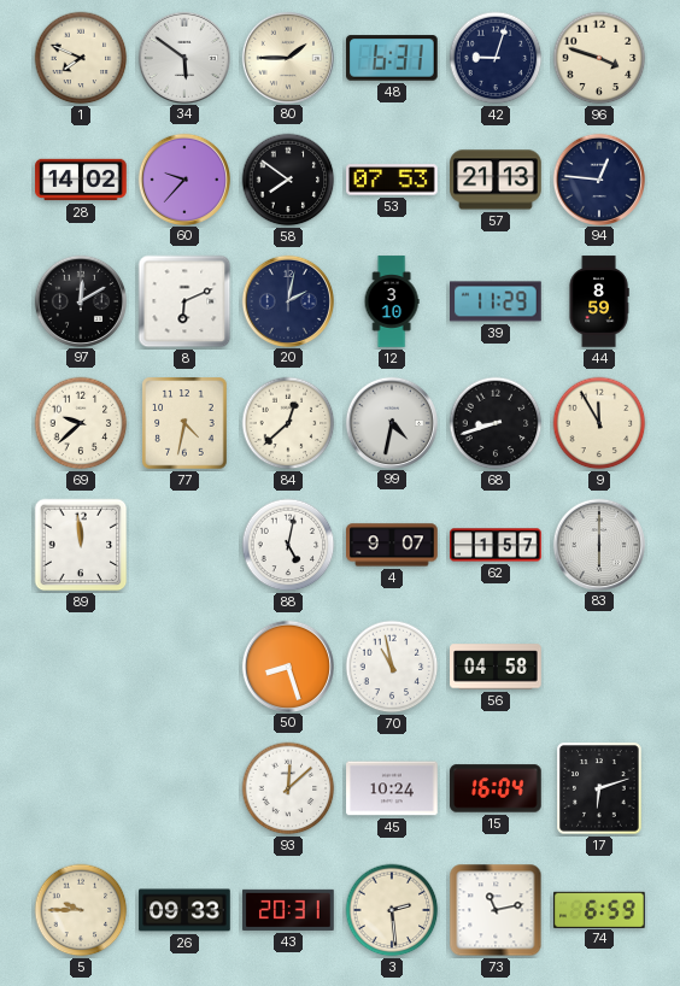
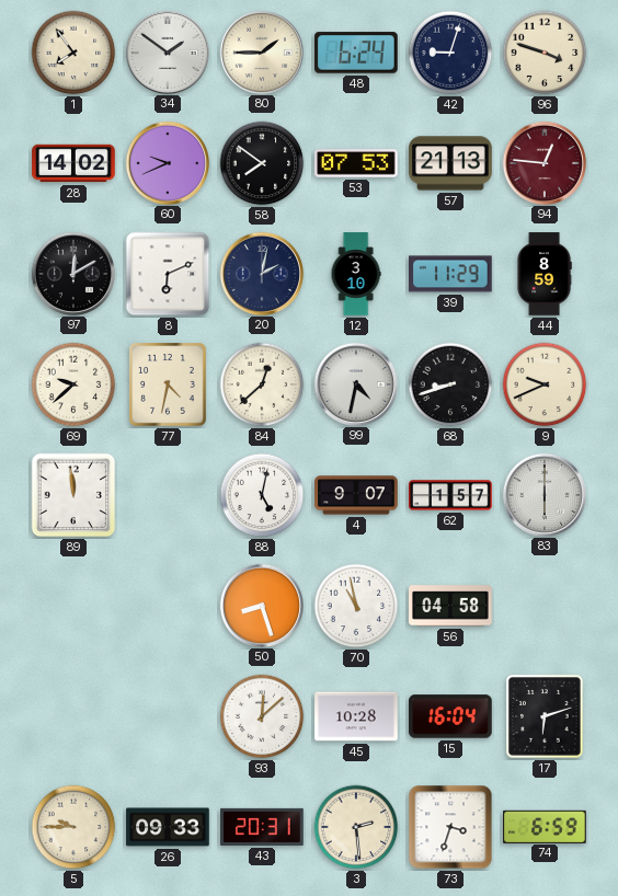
1: 7:49 -> 7:54 (73, 53)
34: 5:51 -> 1:51 (167, 51)
48: 6:31 -> 6:24 (356, 53)
60: 9:37 -> 9:41 (167, 162)
94 dial: navy -> burgundy (543, 162)
9: 11:55 -> 9:41 (545, 384)
45: 10:24 -> 10:28 (356, 716)
73: 11:13 -> 3:33 (450, 827)
